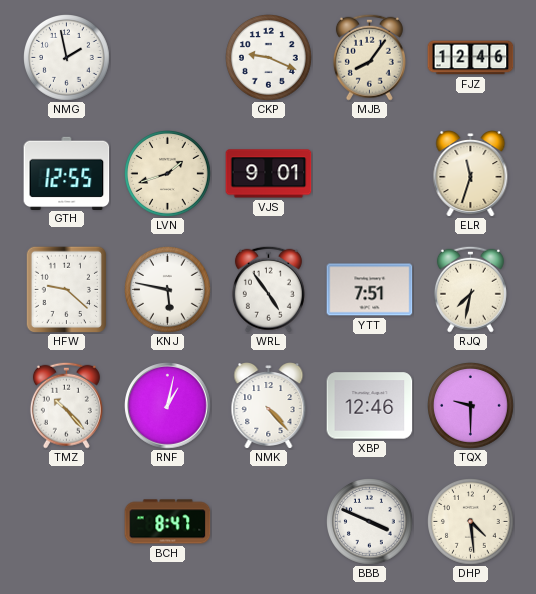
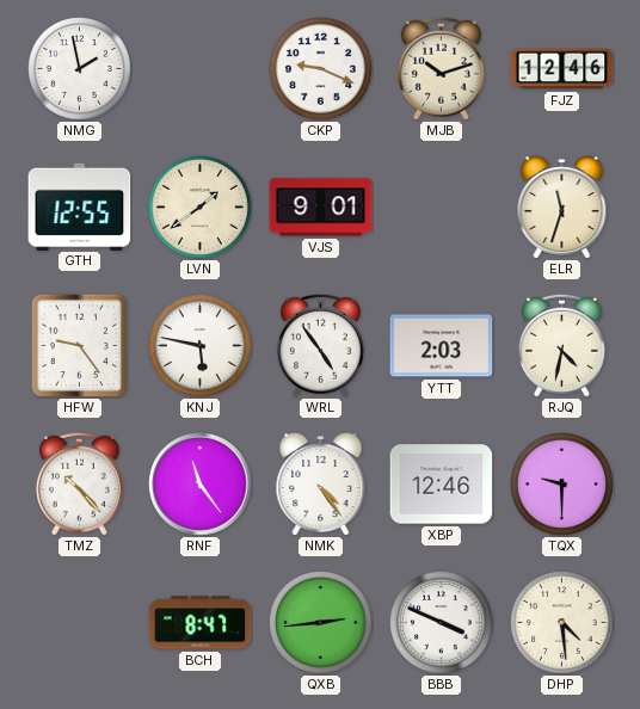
MJB: 8:06 -> 10:12 (441, 68)
LVN: 1:42 -> 1:39 (201, 208)
HFW: 9:22 -> 9:24 (79, 345)
YTT: 7:51 -> 2:03 (442, 346)
RJQ: 7:32 -> 4:32 (561, 345)
RNF: 1:02 -> 11:24 (201, 485)
NMK: 4:23 -> 4:24 (321, 485)
QXB: none -> 2:44 (321, 623)
